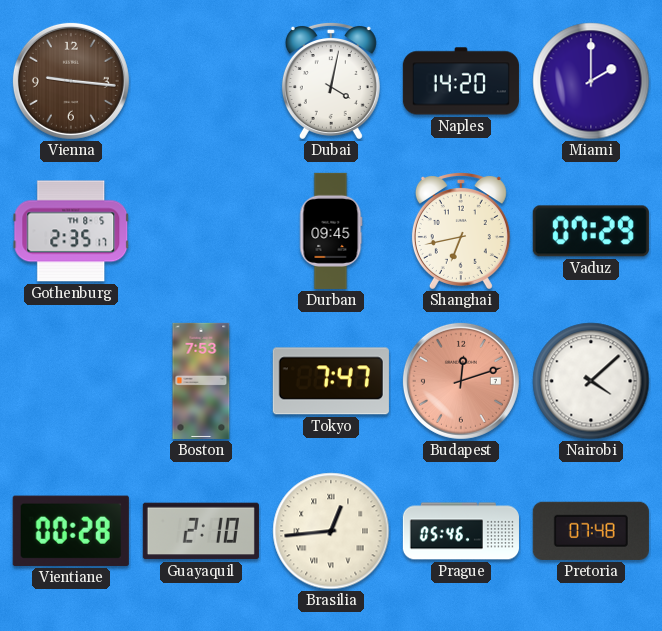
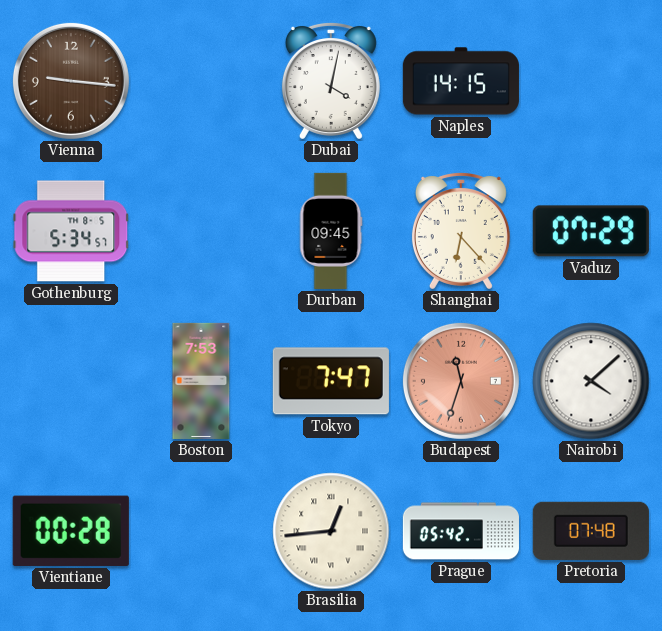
Naples: 14:20 -> 14:15 (461, 81)
Miami: 2:00 -> none (591, 81)
Gothenburg: 2:35 -> 5:34 (71, 231)
Shanghai: 6:43 -> 6:23 (461, 231)
Budapest: 12:12 -> 11:33 (461, 381)
Guayaquil: 2:10 -> none (201, 531)
Prague: 05:46 -> 05:42 (461, 531)
